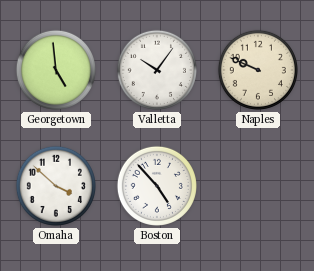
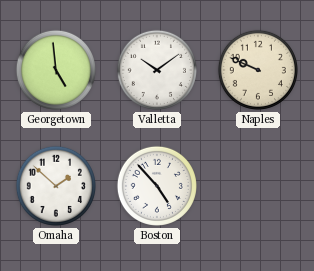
Valletta: 10:06 -> 10:09 (157, 70)
Omaha: 3:52 -> 1:52 (56, 186)
